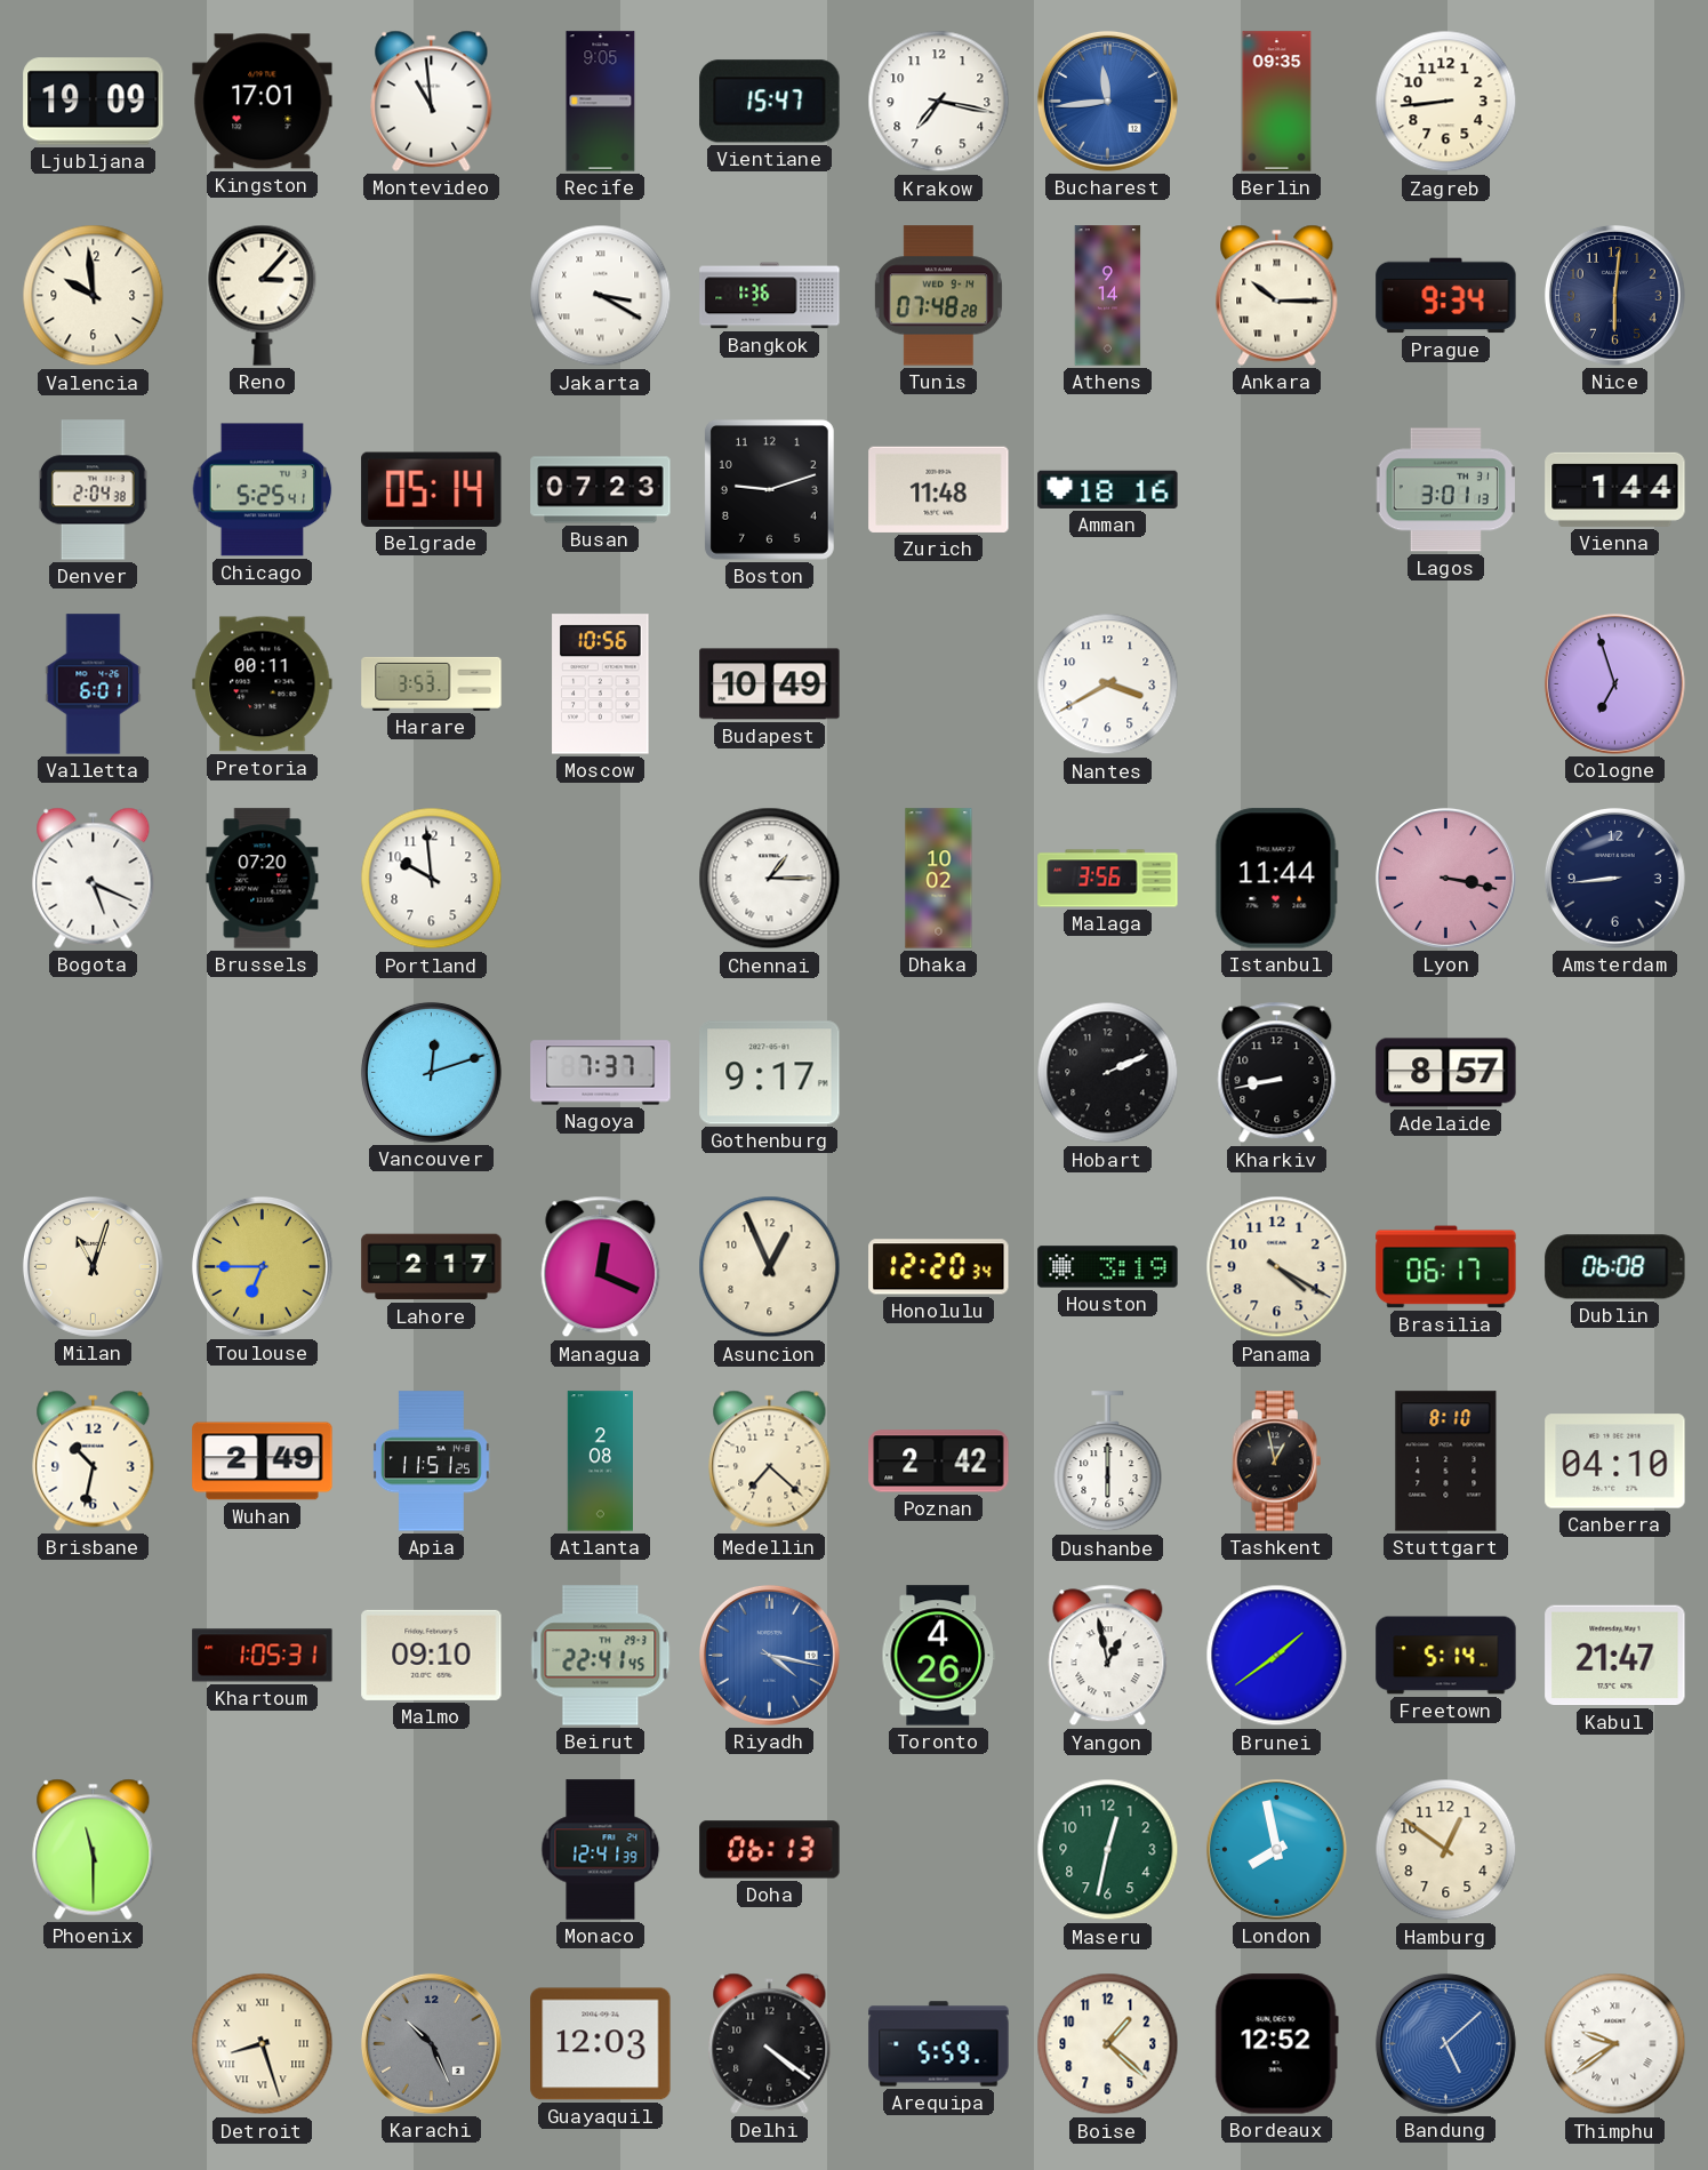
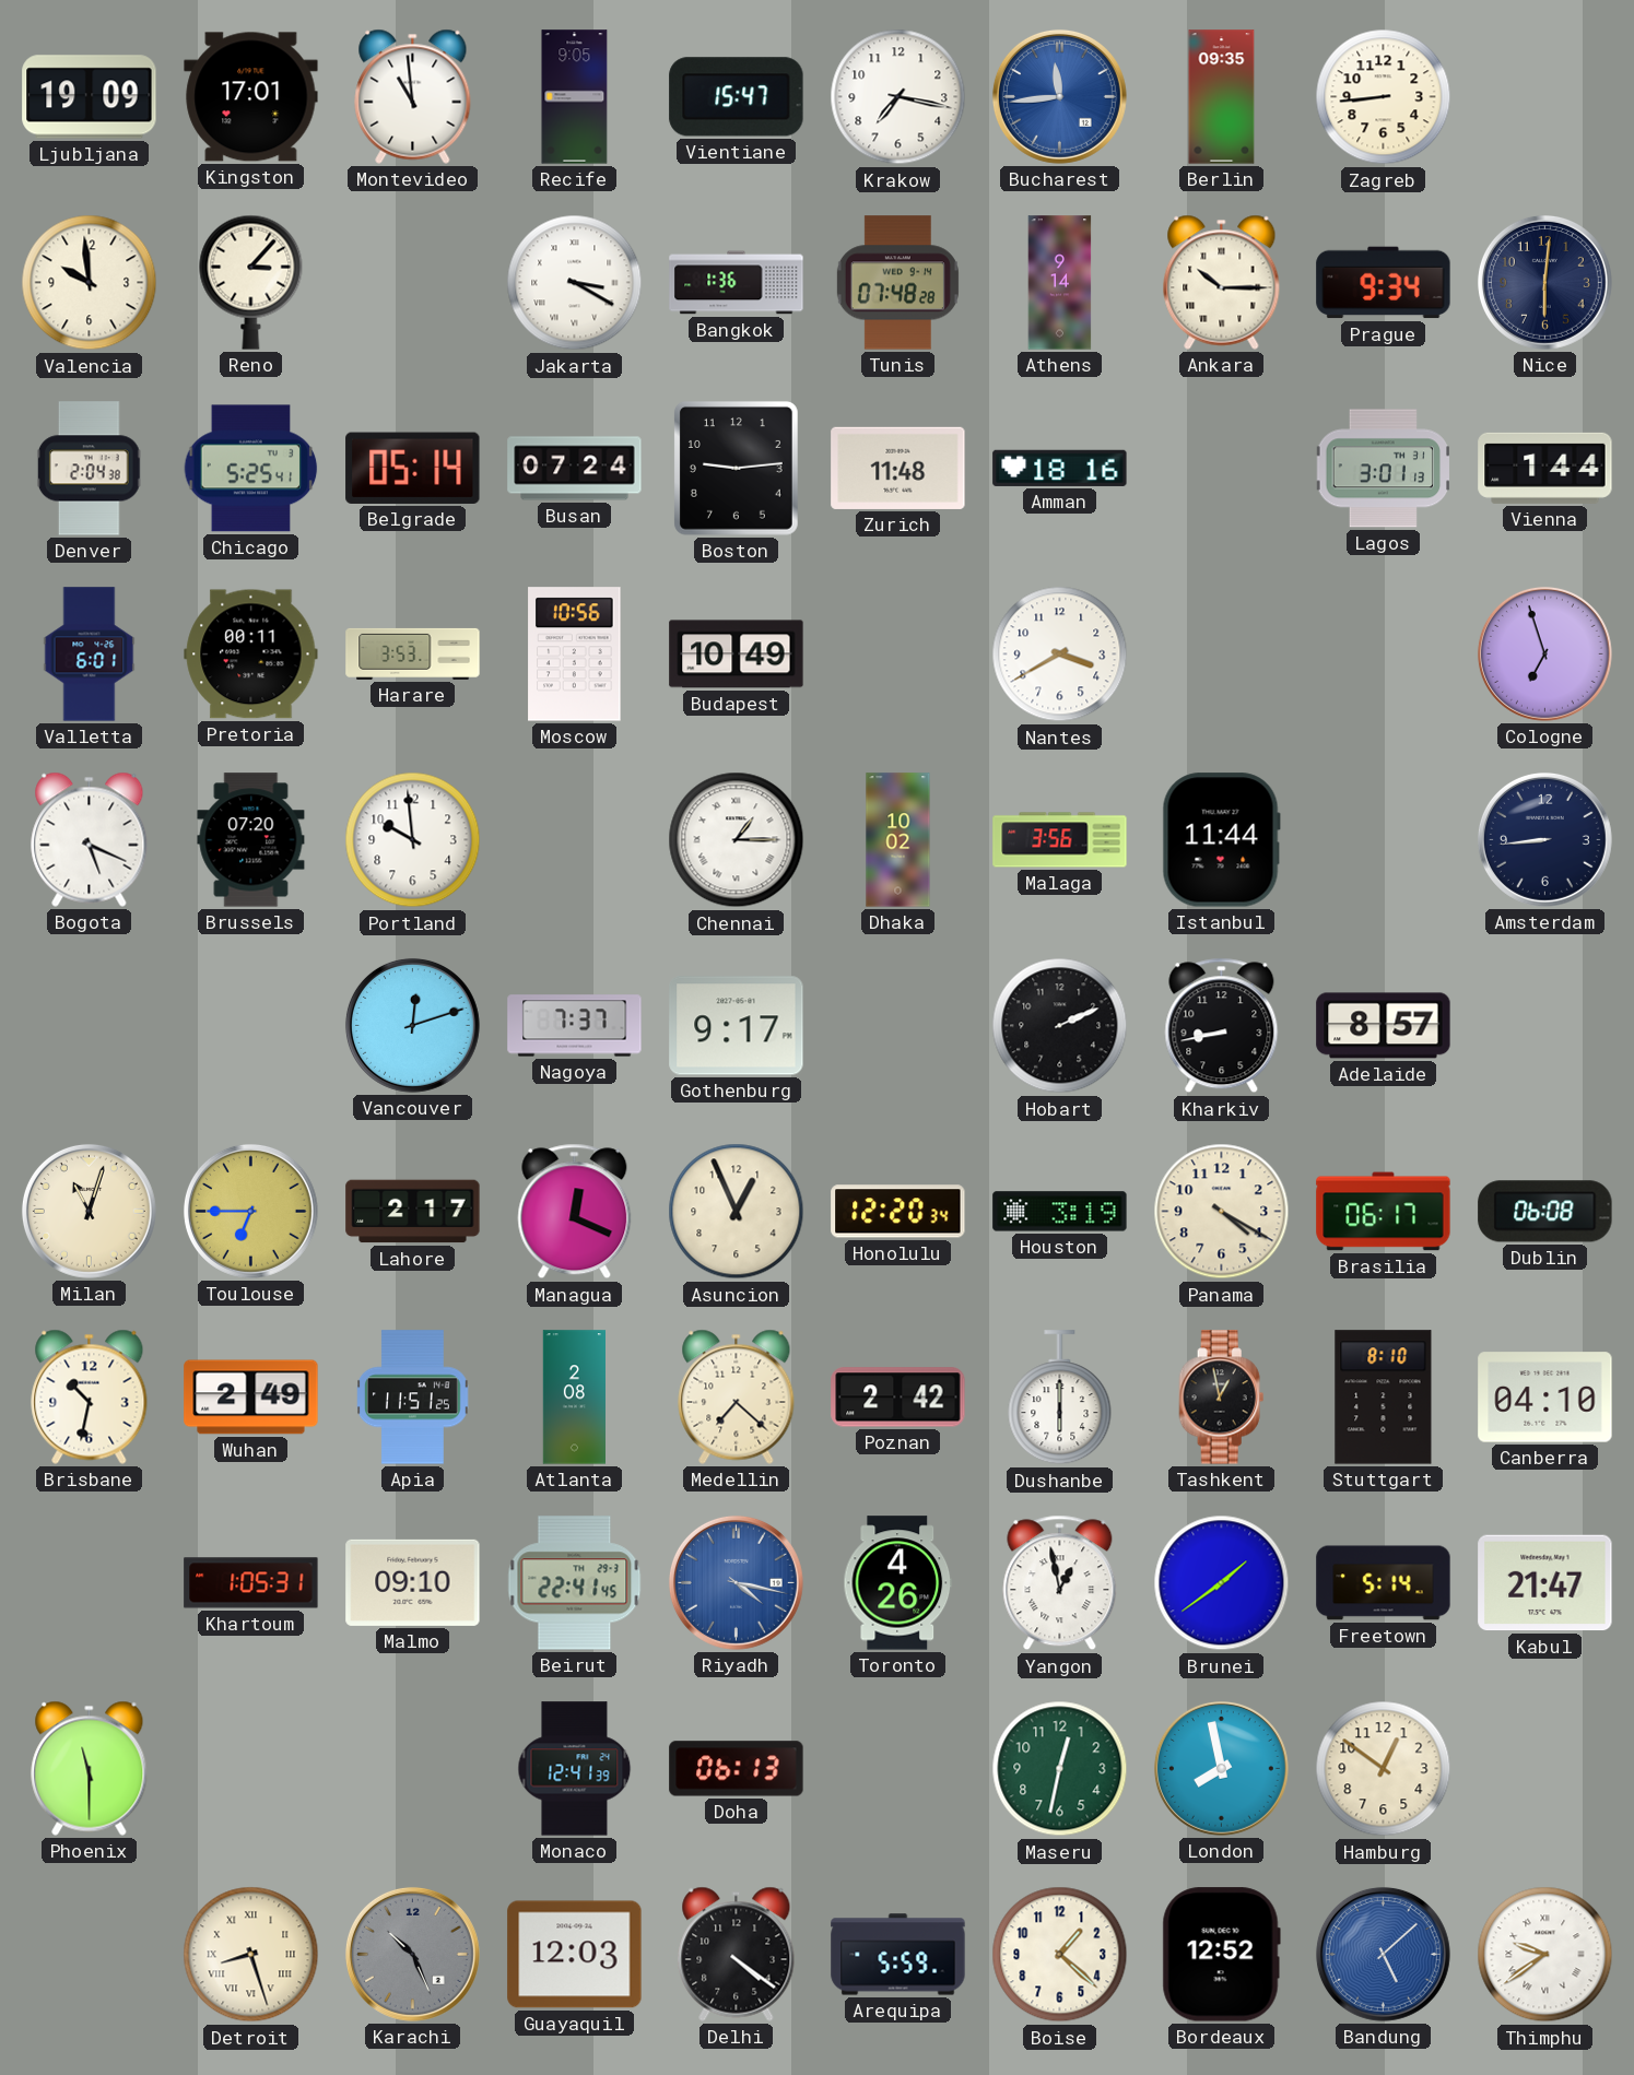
Busan: 07:23 -> 07:24 (575, 469)
Boston: 9:12 -> 9:14 (736, 468)
Lyon: 3:17 -> none (1445, 878)
